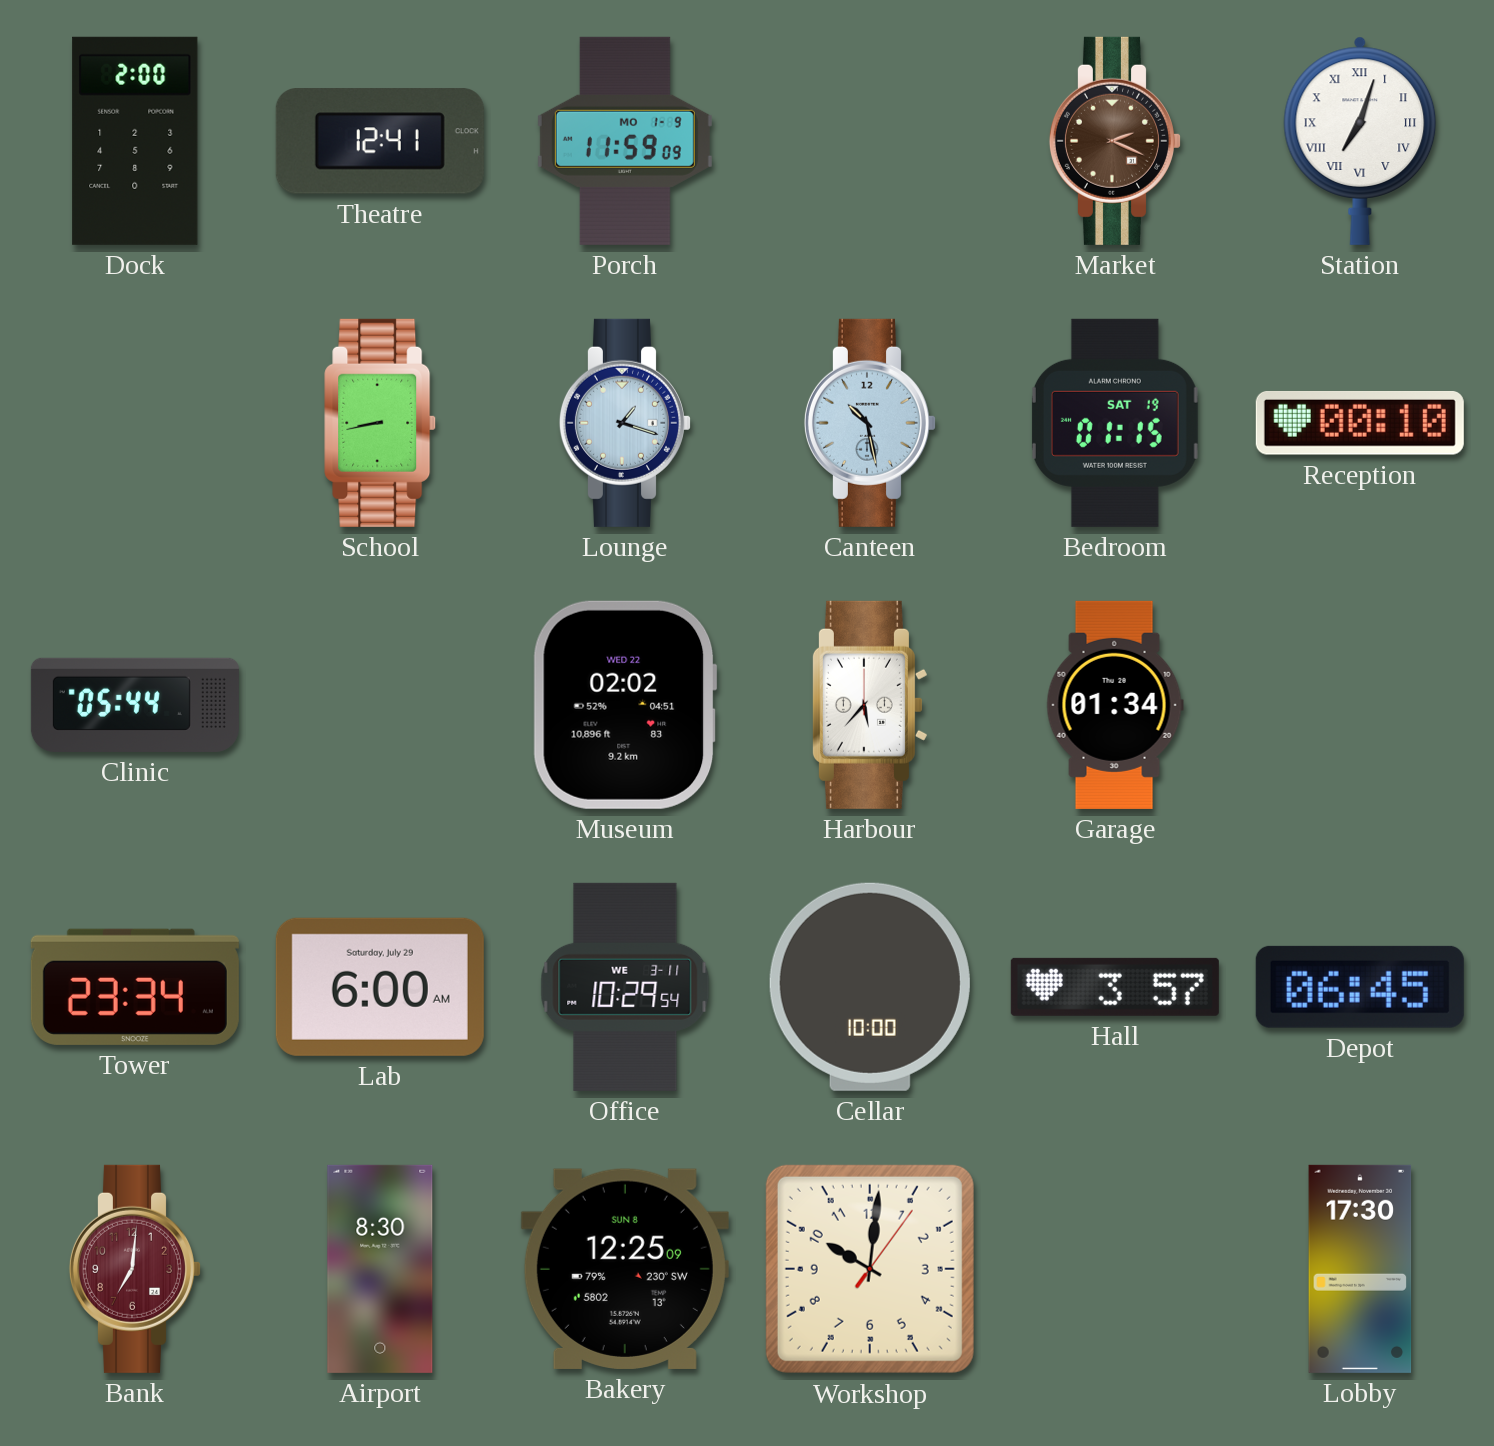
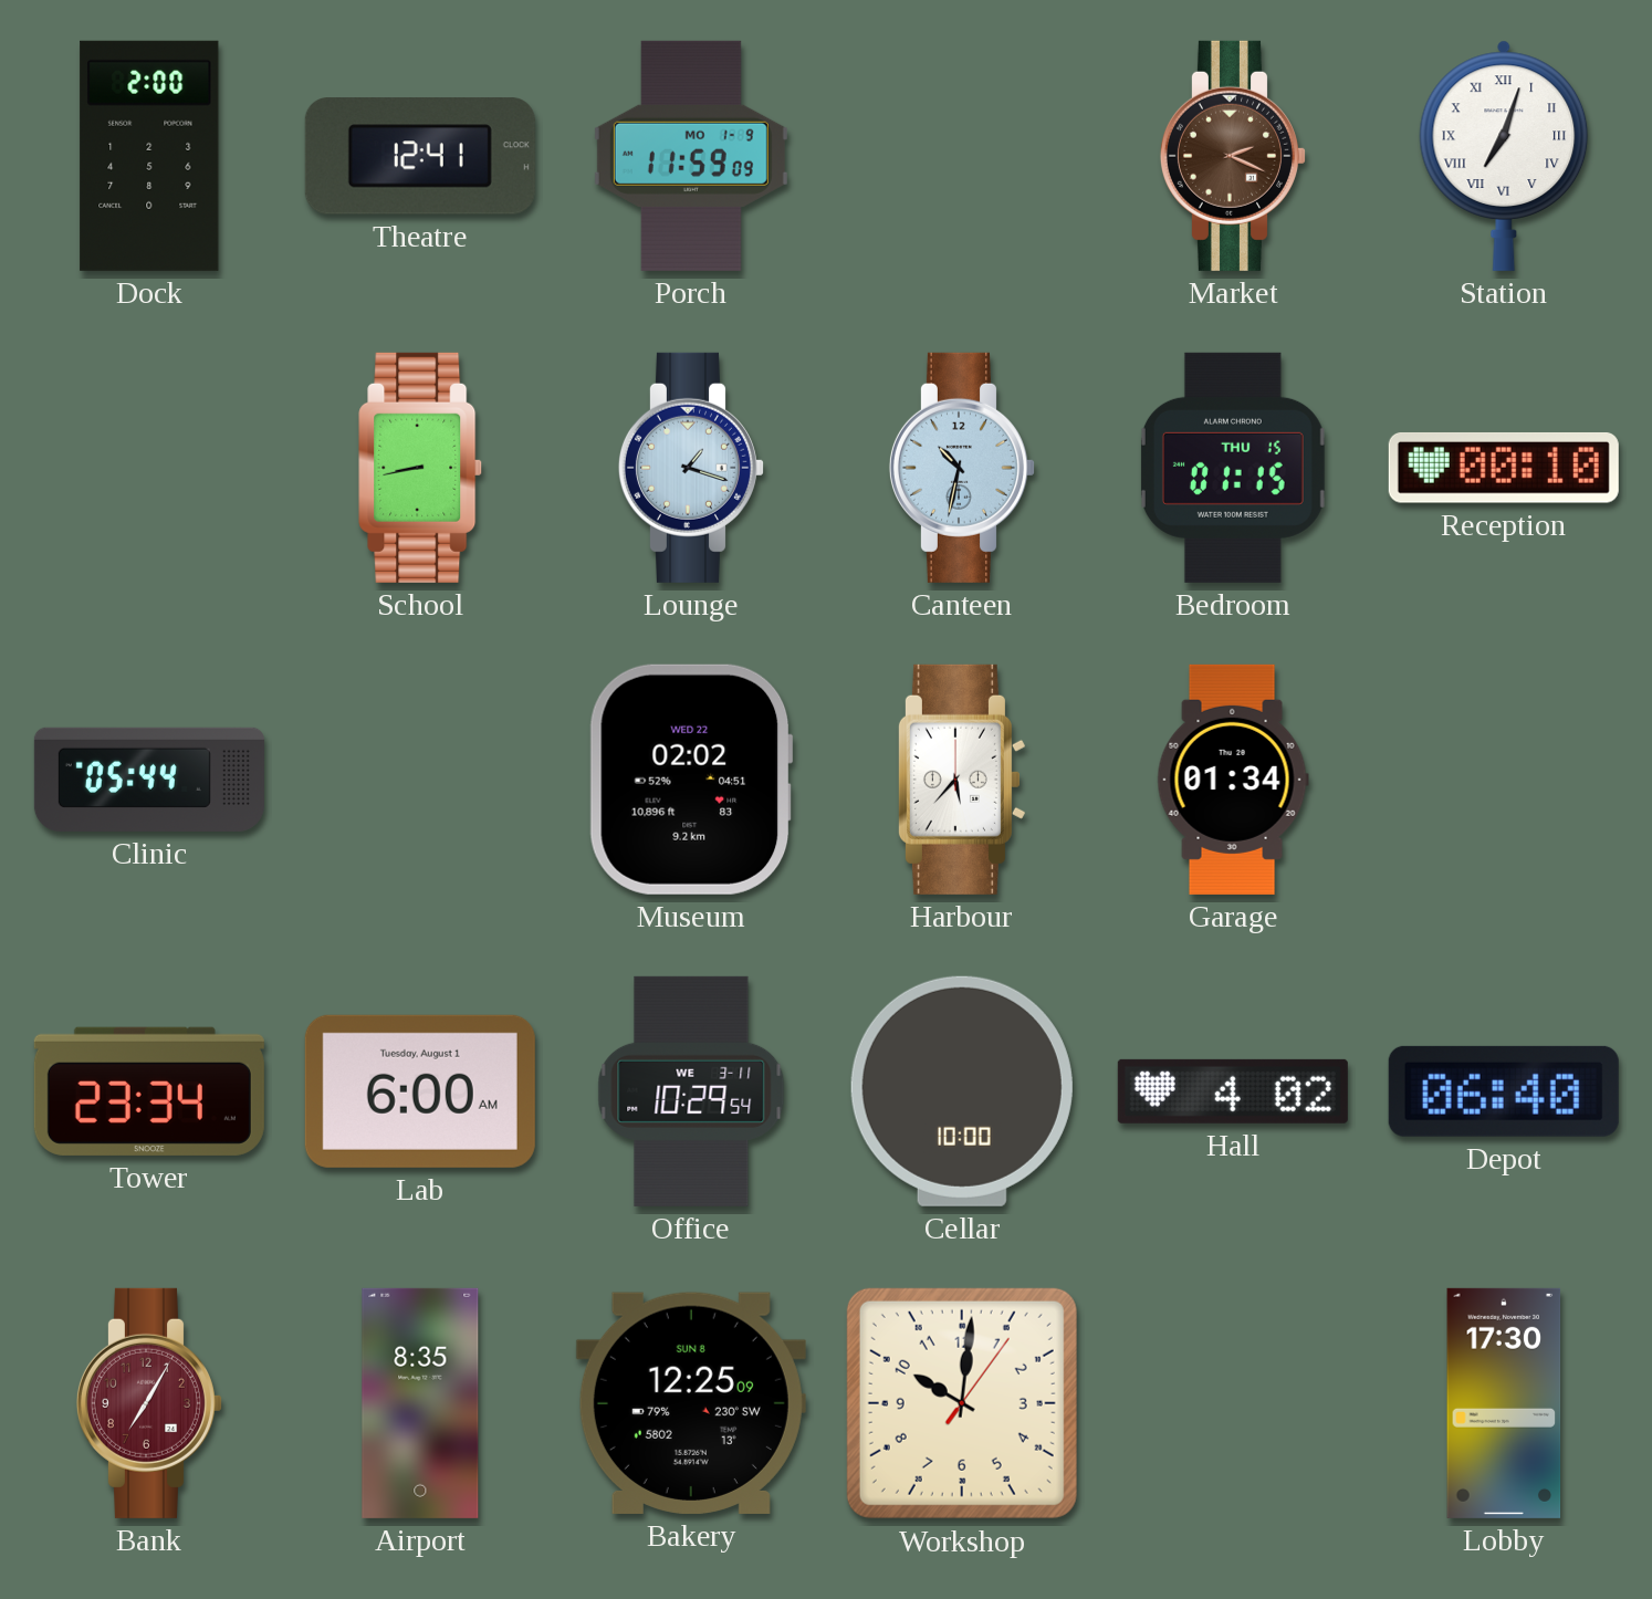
Canteen: 10:28 -> 10:32 (962, 468)
Bedroom date: SAT 19 -> THU 15 (1233, 468)
Lab date: Saturday, July 29 -> Tuesday, August 1 (420, 1091)
Hall: 3:57 -> 4:02 (1233, 1091)
Depot: 06:45 -> 06:40 (1504, 1091)
Bank: 7:01 -> 7:05 (149, 1403)
Airport: 8:30 -> 8:35 (420, 1403)
